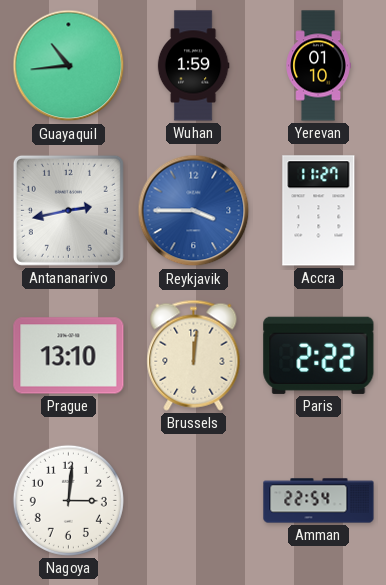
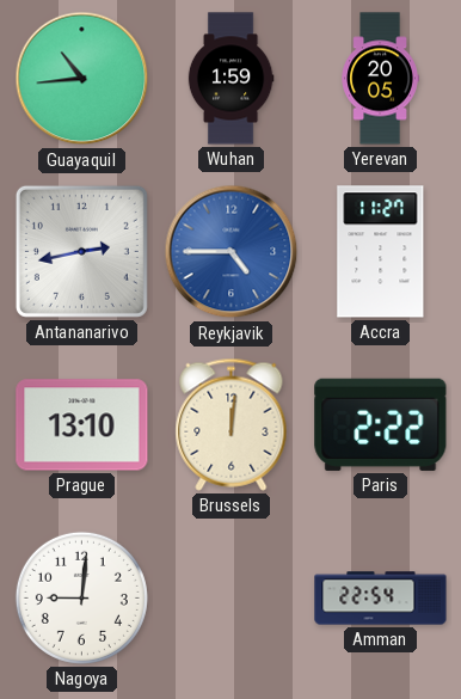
Yerevan: 01:10 -> 20:05 (380, 79)
Reykjavik: 3:45 -> 4:45 (232, 252)
Nagoya: 3:01 -> 9:01 (81, 597)
